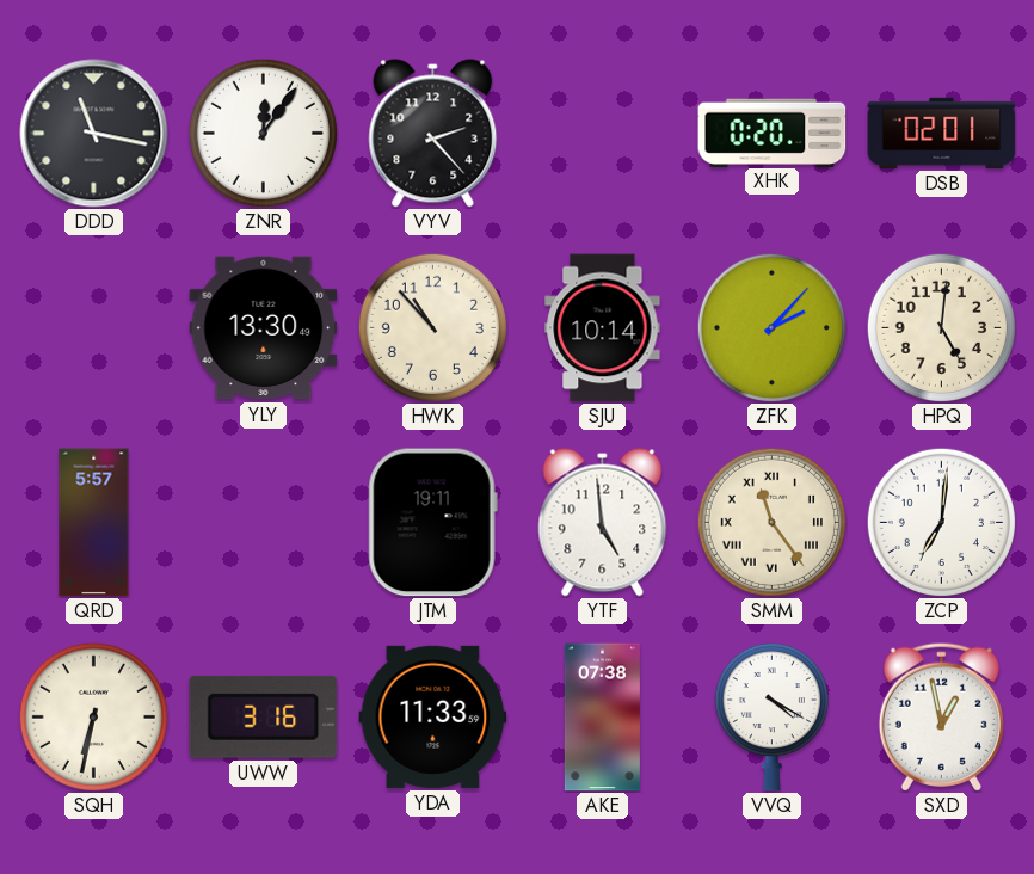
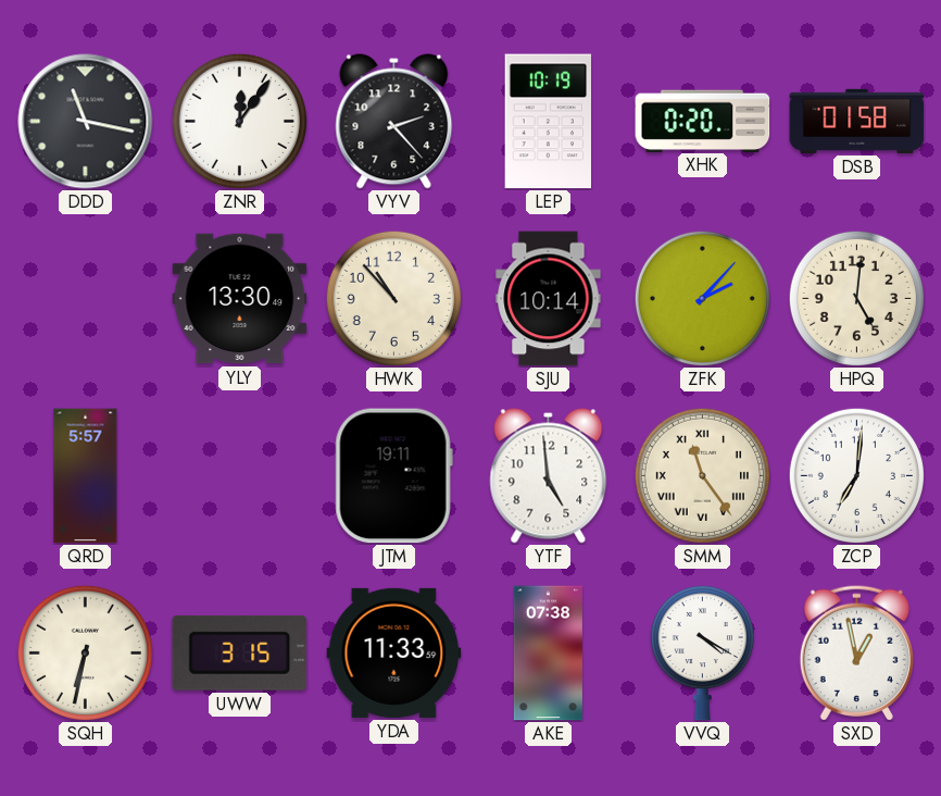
LEP: none -> 10:19 (548, 122)
DSB: 02:01 -> 01:58 (857, 121)
UWW: 3:16 -> 3:15 (240, 652)
